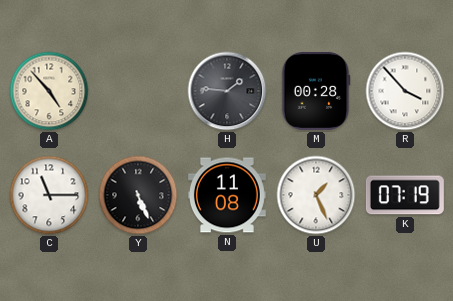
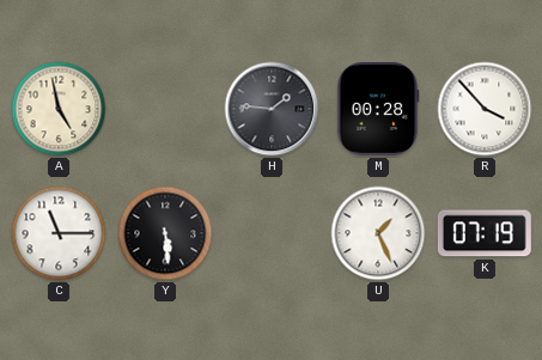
A: 4:53 -> 4:58 (59, 109)
Y: 5:26 -> 5:29 (165, 233)
N: 11:08 -> none (227, 195)
